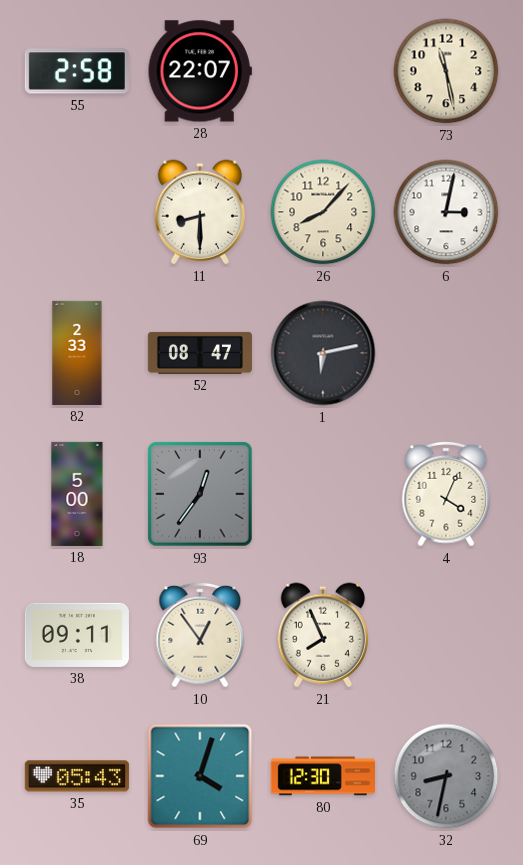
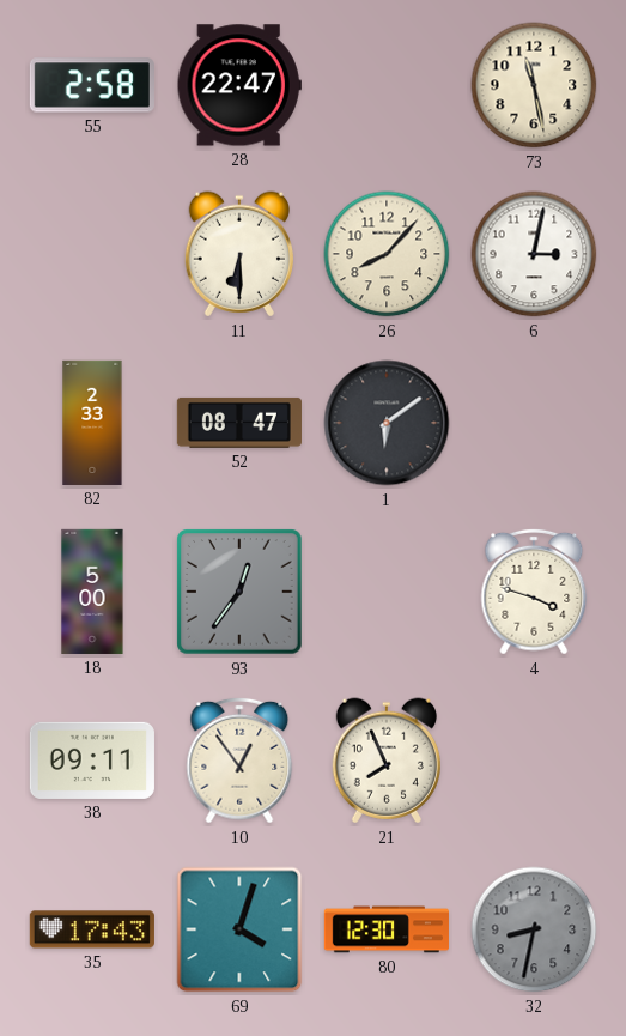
28: 22:07 -> 22:47 (239, 85)
11: 8:30 -> 6:30 (239, 254)
1: 6:13 -> 6:09 (387, 423)
4: 4:04 -> 3:48 (534, 592)
35: 05:43 -> 17:43 (92, 929)
